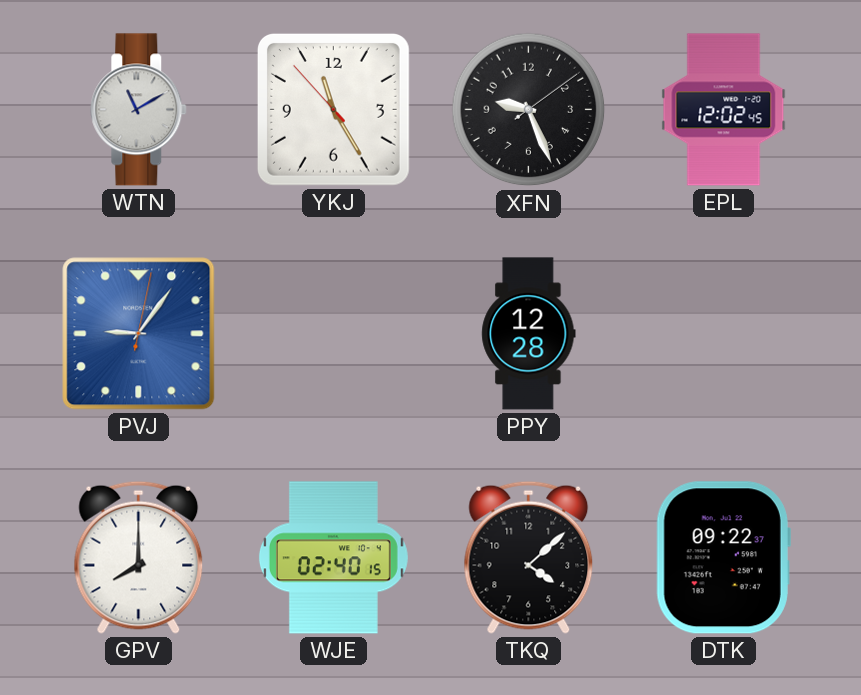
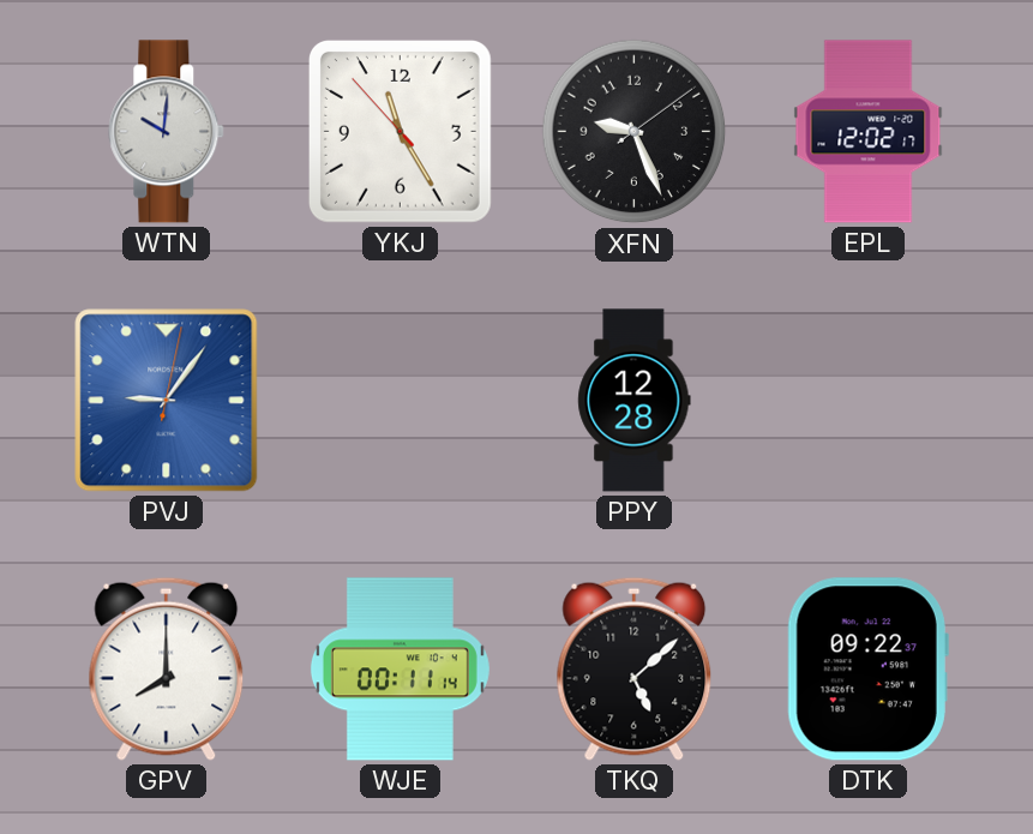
WTN: 11:10 -> 10:01 (167, 132)
EPL: 12:02:45 -> 12:02:17 (869, 132)
WJE: 02:40 -> 00:11 (400, 670)
TKQ: 4:08 -> 5:08 (635, 668)
